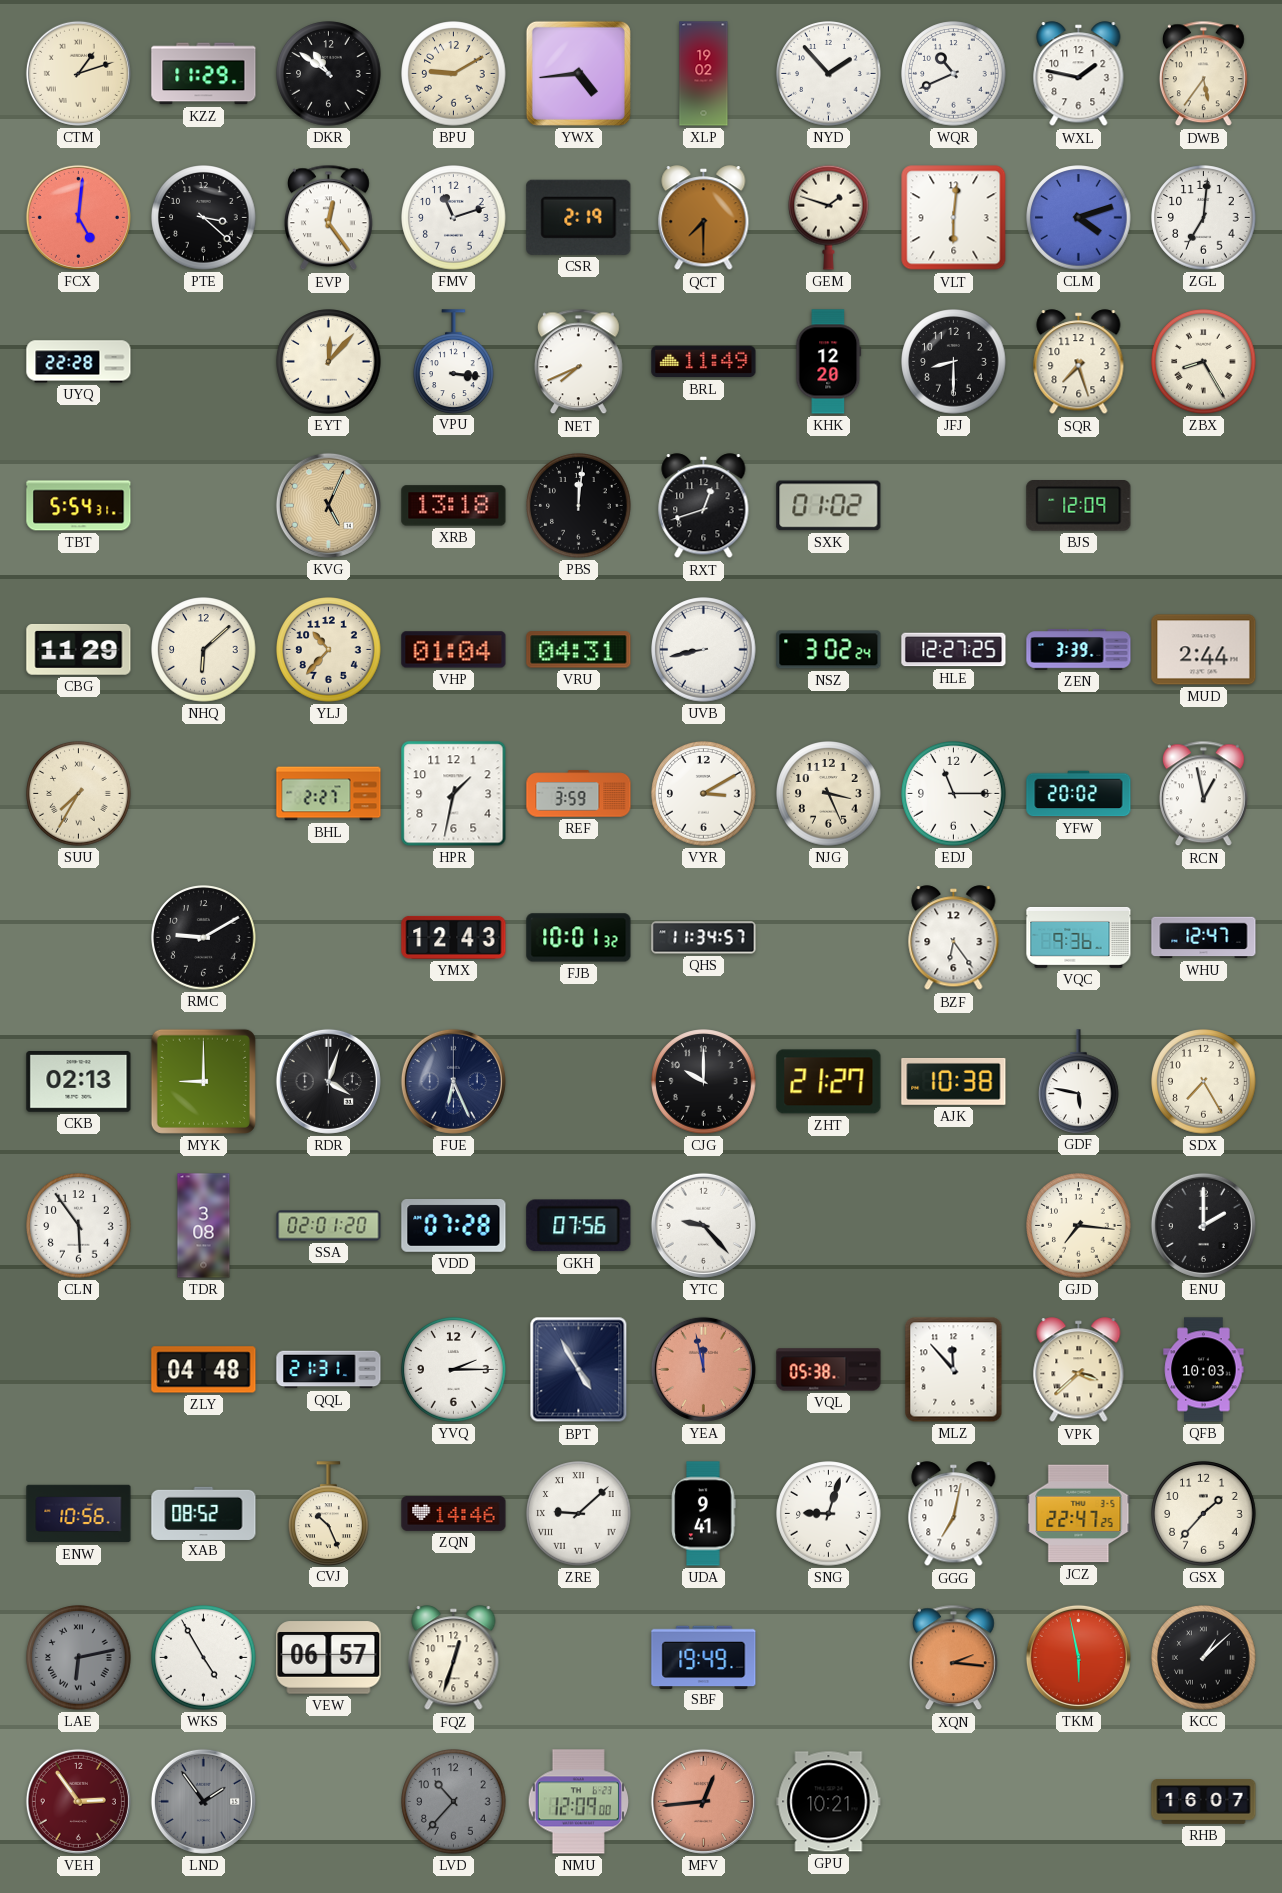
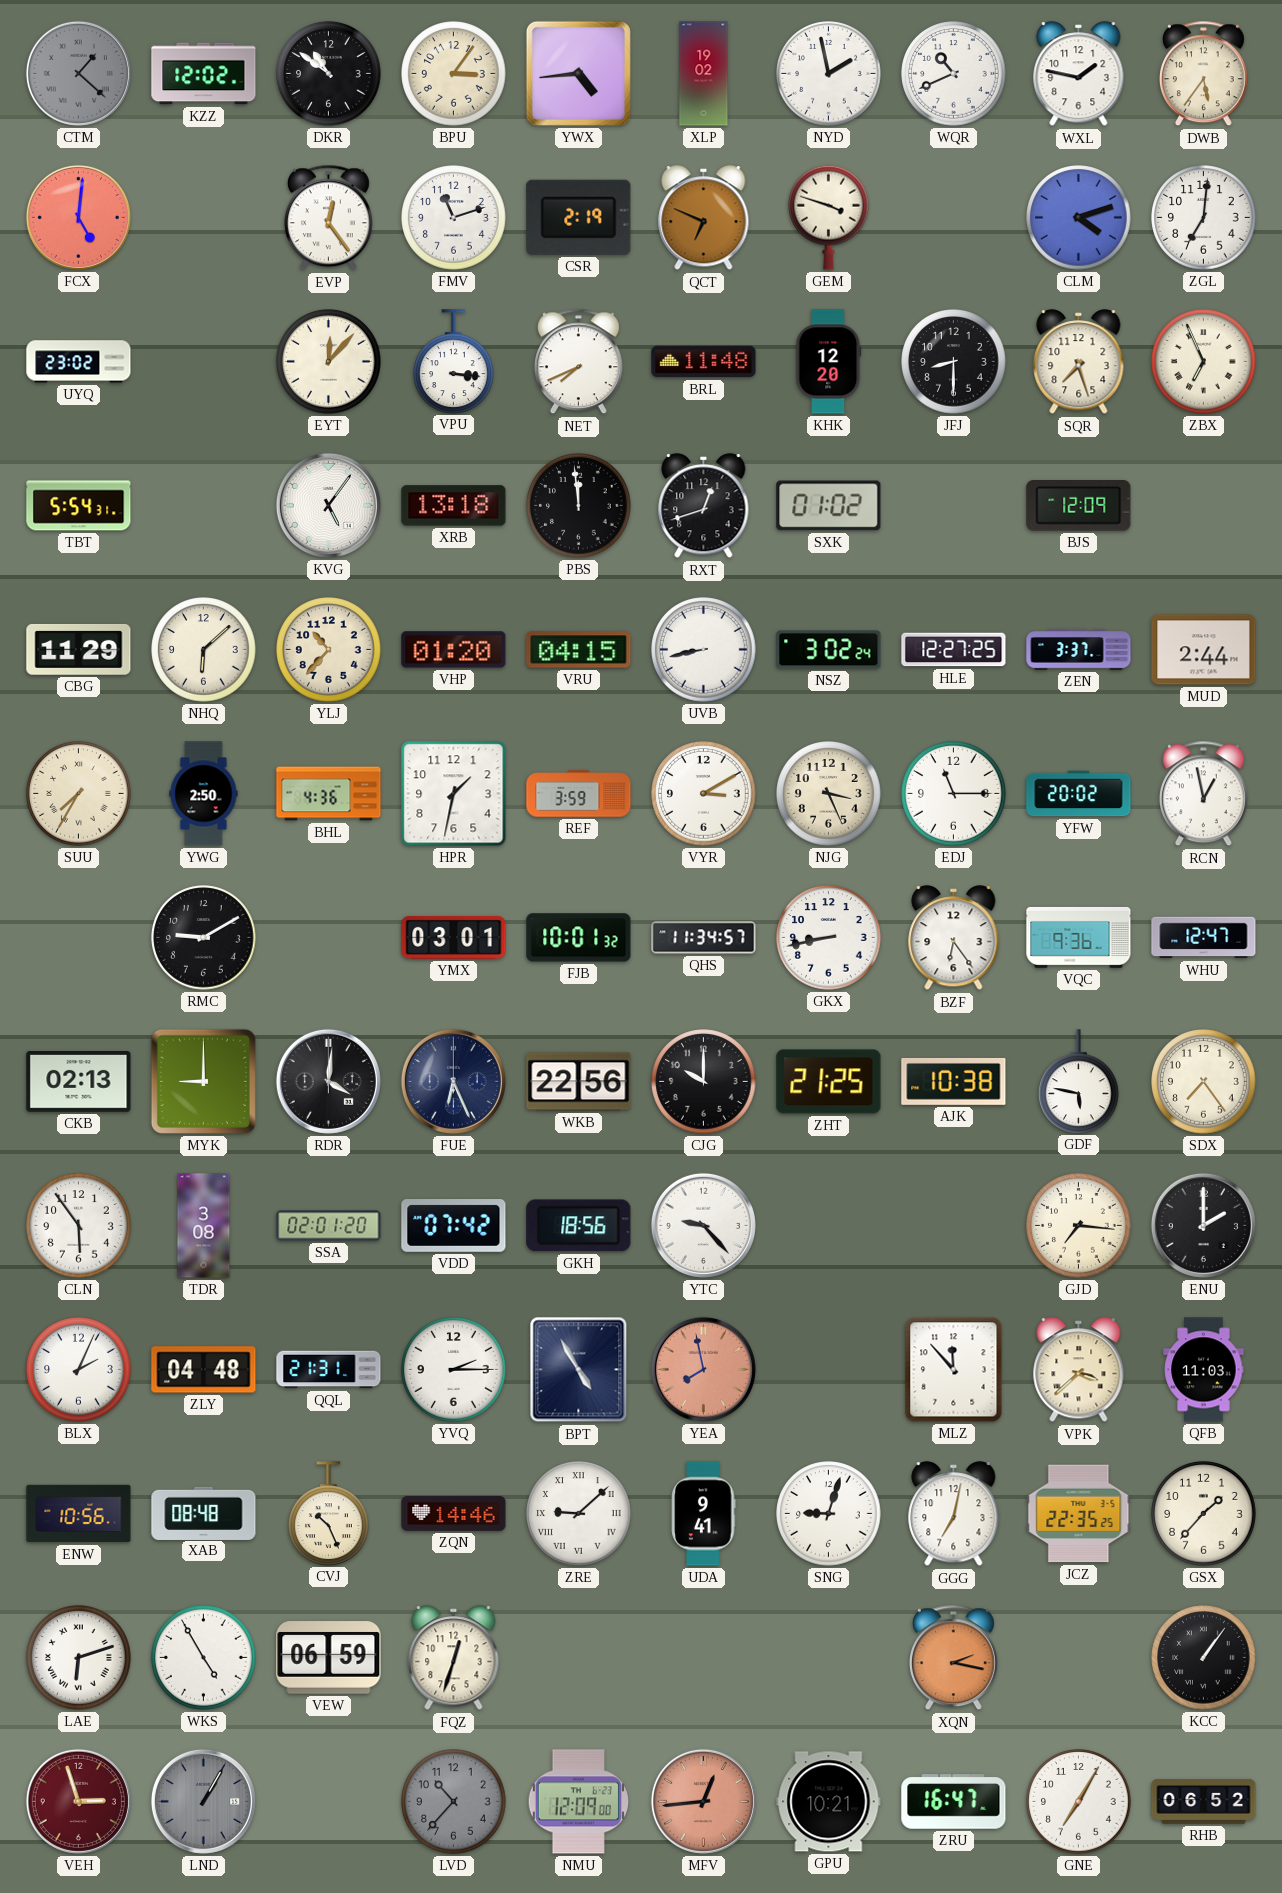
CTM: 1:12 -> 1:22 (78, 73)
CTM dial: cream -> grey (78, 73)
KZZ: 11:29 -> 12:02 (204, 74)
BPU: 9:10 -> 3:06 (454, 74)
NYD: 1:53 -> 1:58 (829, 74)
PTE: 3:22 -> none (204, 218)
QCT: 7:30 -> 6:49 (704, 218)
GEM: 1:48 -> 3:48 (829, 217)
VLT: 6:01 -> none (954, 218)
UYQ: 22:28 -> 23:02 (79, 362)
BRL: 11:49 -> 11:48 (704, 362)
ZBX: 8:25 -> 6:56 (1204, 362)
KVG: 5:04 -> 5:06 (328, 505)
KVG dial: champagne -> white (328, 505)
PBS: 12:01 -> 11:59 (579, 506)
VHP: 01:04 -> 01:20 (454, 650)
VRU: 04:31 -> 04:15 (579, 650)
ZEN: 3:39 -> 3:37 (1079, 650)
YWG: none -> 2:50 (204, 794)
BHL: 2:27 -> 4:36 (329, 794)
YMX: 12:43 -> 03:01 (454, 937)
GKX: none -> 8:43 (829, 938)
RDR: 4:03 -> 4:01 (328, 1081)
WKB: none -> 22:56 (579, 1082)
ZHT: 21:27 -> 21:25 (829, 1082)
SDX: 7:25 -> 7:24 (1204, 1082)
VDD: 07:28 -> 07:42 (454, 1226)
GKH: 07:56 -> 18:56 (579, 1226)
BLX: none -> 2:04 (79, 1370)
YEA: 11:58 -> 7:58 (703, 1369)
VQL: 05:38 -> none (829, 1370)
QFB: 10:03 -> 11:03 (1204, 1370)
XAB: 08:52 -> 08:48 (204, 1513)
JCZ: 22:47 -> 22:35 (1079, 1514)
LAE: 6:13 -> 6:12 (79, 1658)
LAE dial: grey -> white (79, 1658)
VEW: 06:57 -> 06:59 (329, 1658)
SBF: 19:49 -> none (704, 1657)
XQN: 2:16 -> 2:17 (953, 1658)
TKM: 5:58 -> none (1078, 1657)
KCC: 1:08 -> 1:06 (1204, 1658)
VEH: 2:54 -> 2:57 (78, 1801)
LND: 1:54 -> 1:05 (203, 1801)
ZRU: none -> 16:47 (954, 1802)
GNE: none -> 7:05 (1079, 1802)
RHB: 16:07 -> 06:52 (1204, 1802)
